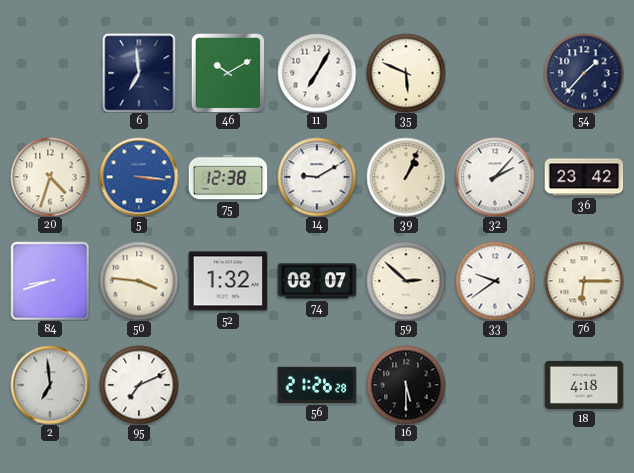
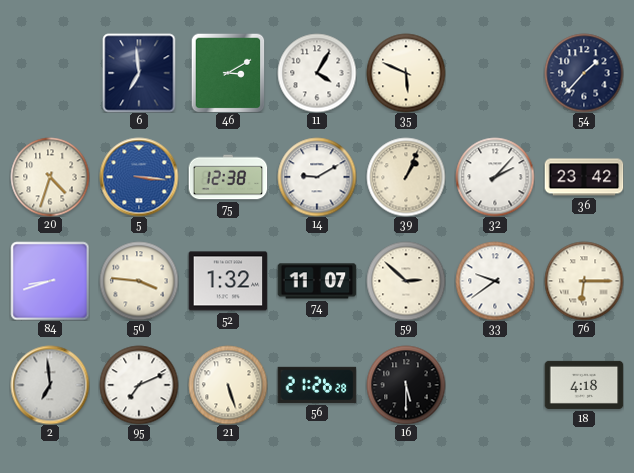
46: 10:10 -> 3:10 (228, 73)
11: 7:05 -> 4:05 (317, 73)
74: 08:07 -> 11:07 (317, 281)
21: none -> 5:27 (228, 385)
